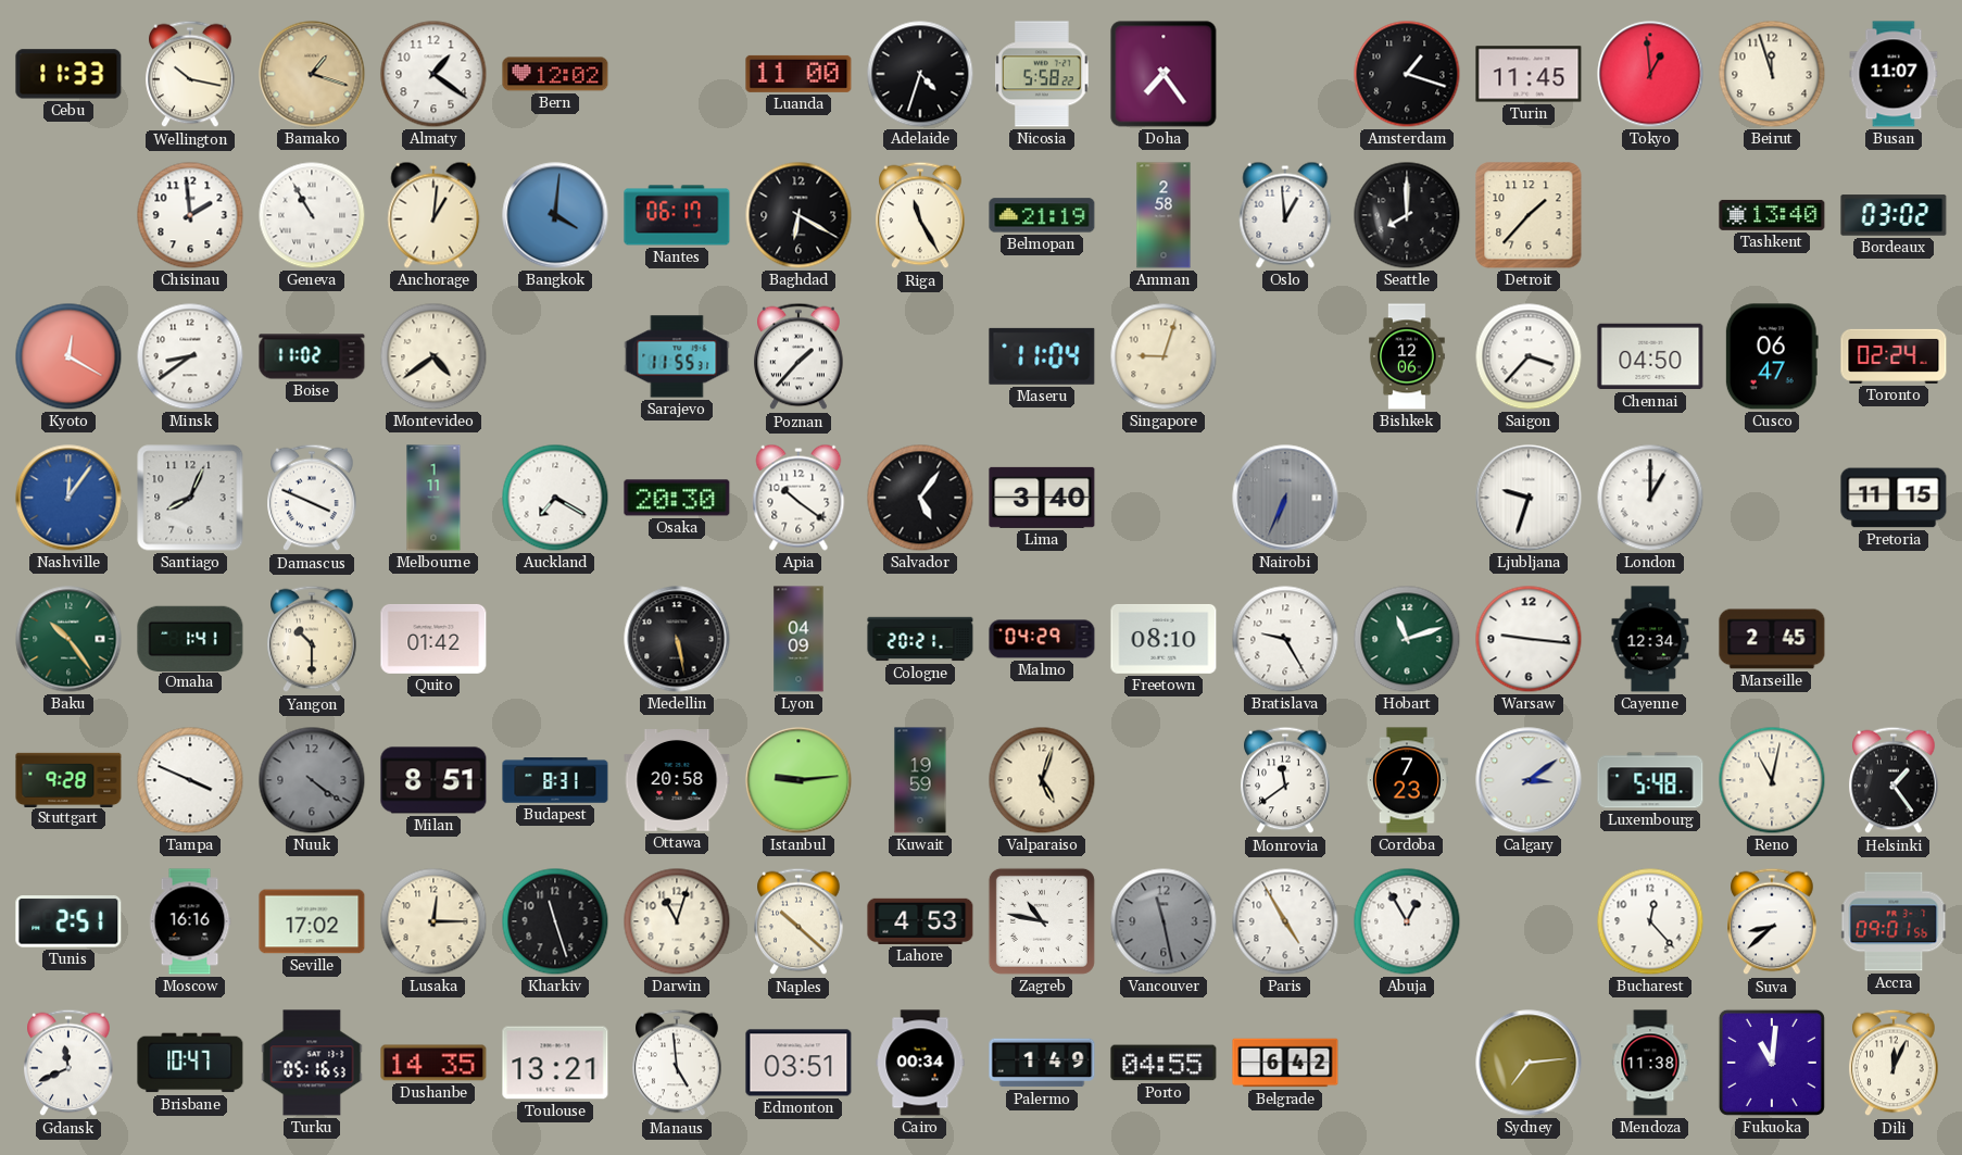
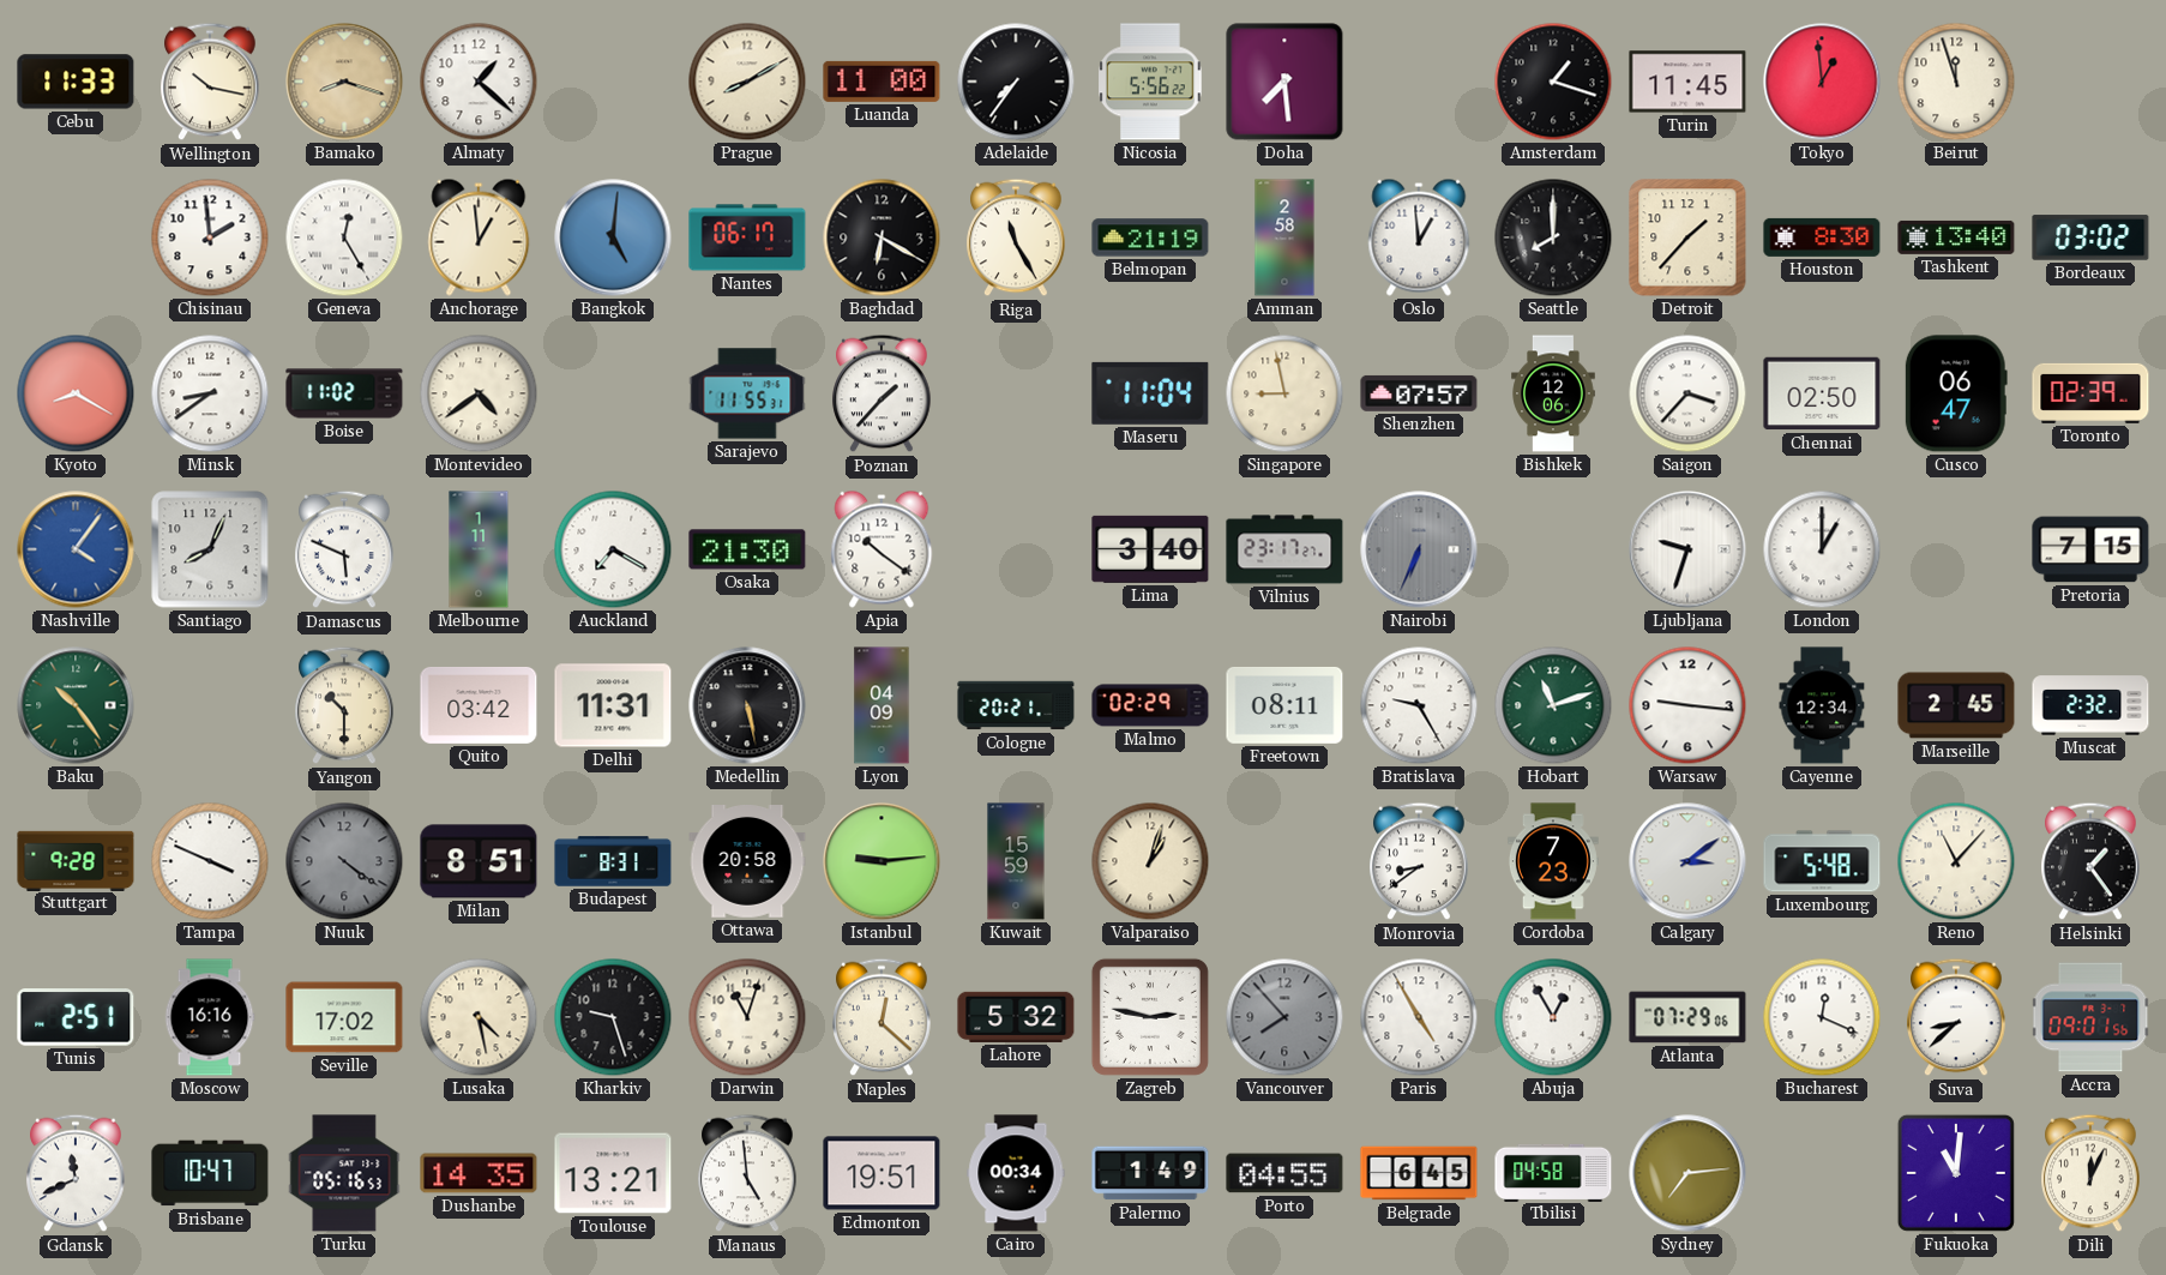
Bamako: 1:18 -> 8:18 (344, 82)
Almaty: 1:21 -> 1:22 (479, 82)
Bern: 12:02 -> none (555, 74)
Prague: none -> 8:10 (747, 82)
Adelaide: 4:33 -> 7:36 (1016, 82)
Nicosia: 5:58 -> 5:56 (1150, 82)
Doha: 7:24 -> 7:29 (1284, 82)
Busan: 11:07 -> none (1894, 74)
Geneva: 10:55 -> 12:25 (344, 237)
Anchorage: 1:01 -> 12:59 (479, 237)
Bangkok: 4:01 -> 5:01 (613, 237)
Houston: none -> 8:30 (1822, 237)
Kyoto: 12:20 -> 8:20 (76, 393)
Singapore: 9:03 -> 8:58 (1284, 393)
Shenzhen: none -> 07:57 (1419, 393)
Chennai: 04:50 -> 02:50 (1822, 393)
Toronto: 02:24 -> 02:39 (2090, 393)
Nashville: 12:06 -> 4:06 (76, 549)
Damascus: 3:49 -> 5:49 (344, 549)
Osaka: 20:30 -> 21:30 (747, 549)
Salvador: 5:06 -> none (920, 498)
Vilnius: none -> 23:17 (1284, 549)
Pretoria: 11:15 -> 7:15 (2090, 549)
Omaha: 1:41 -> none (190, 638)
Quito: 01:42 -> 03:42 (479, 705)
Delhi: none -> 11:31 (613, 705)
Malmo: 04:29 -> 02:29 (1150, 705)
Freetown: 08:10 -> 08:11 (1284, 705)
Muscat: none -> 2:32 (2090, 705)
Kuwait: 19:59 -> 15:59 (1016, 861)
Valparaiso: 5:03 -> 1:03 (1150, 861)
Monrovia: 11:39 -> 8:39 (1419, 861)
Reno: 11:02 -> 11:07 (1956, 861)
Lusaka: 12:15 -> 4:28 (479, 1017)
Kharkiv: 11:27 -> 9:27 (613, 1017)
Naples: 10:22 -> 12:22 (882, 1017)
Lahore: 4:53 -> 5:32 (1016, 1017)
Zagreb: 10:47 -> 2:47 (1150, 1017)
Vancouver: 11:28 -> 7:53 (1284, 1017)
Atlanta: none -> 07:29 (1687, 1017)
Bucharest: 12:23 -> 12:19 (1822, 1017)
Edmonton: 03:51 -> 19:51 (882, 1173)
Belgrade: 6:42 -> 6:45 (1419, 1173)
Tbilisi: none -> 04:58 (1553, 1172)
Mendoza: 11:38 -> none (1650, 1063)
